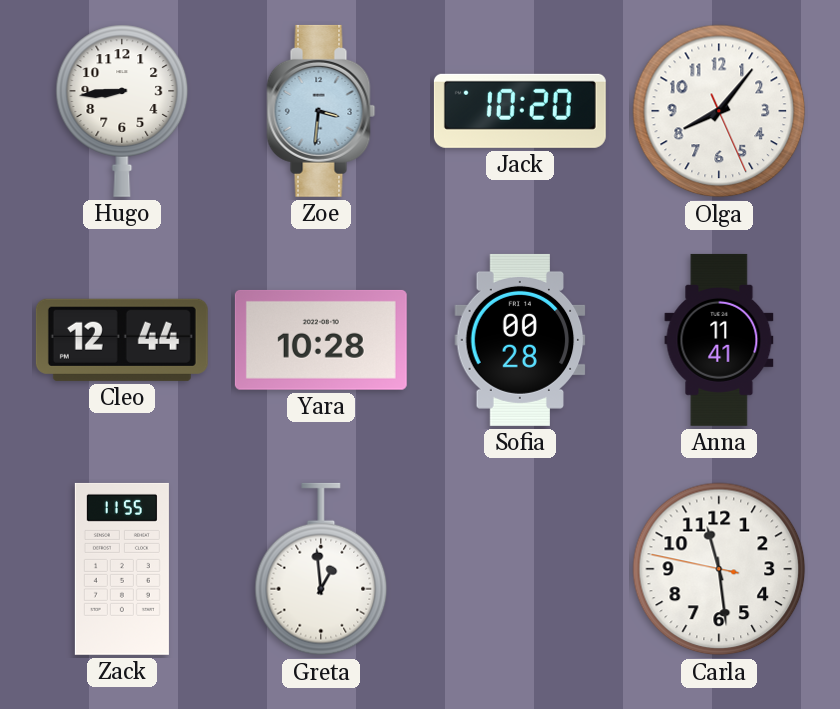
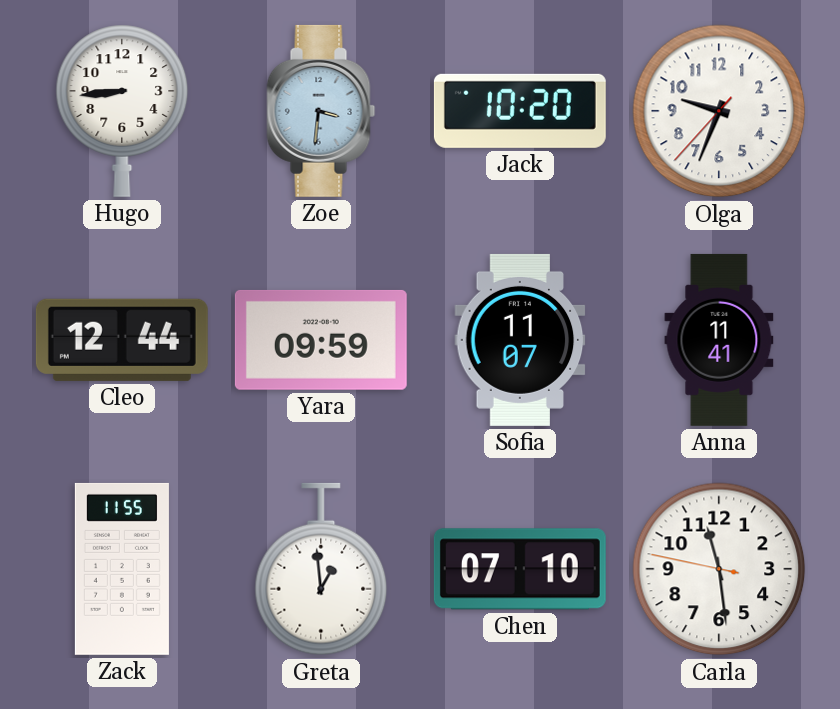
Olga: 8:06 -> 9:33 (719, 111)
Yara: 10:28 -> 09:59 (321, 340)
Sofia: 00:28 -> 11:07 (520, 340)
Chen: none -> 07:10 (520, 569)
